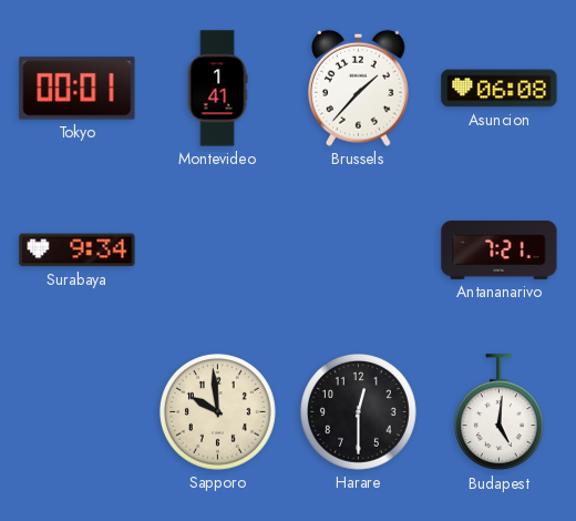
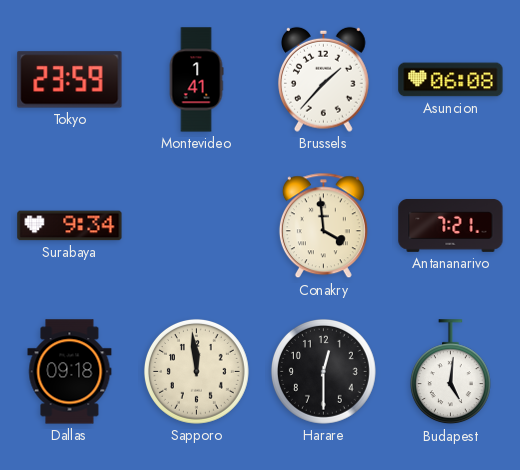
Tokyo: 00:01 -> 23:59 (70, 80)
Conakry: none -> 3:59 (323, 226)
Dallas: none -> 09:18 (70, 372)
Sapporo: 9:59 -> 11:59 (196, 371)
